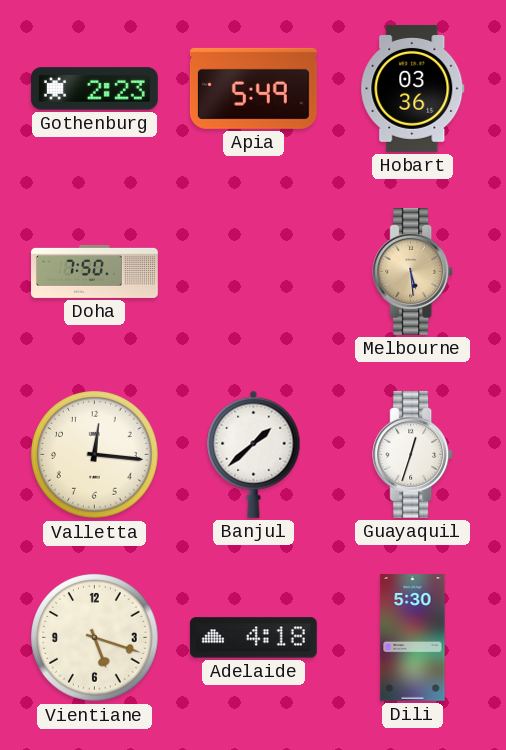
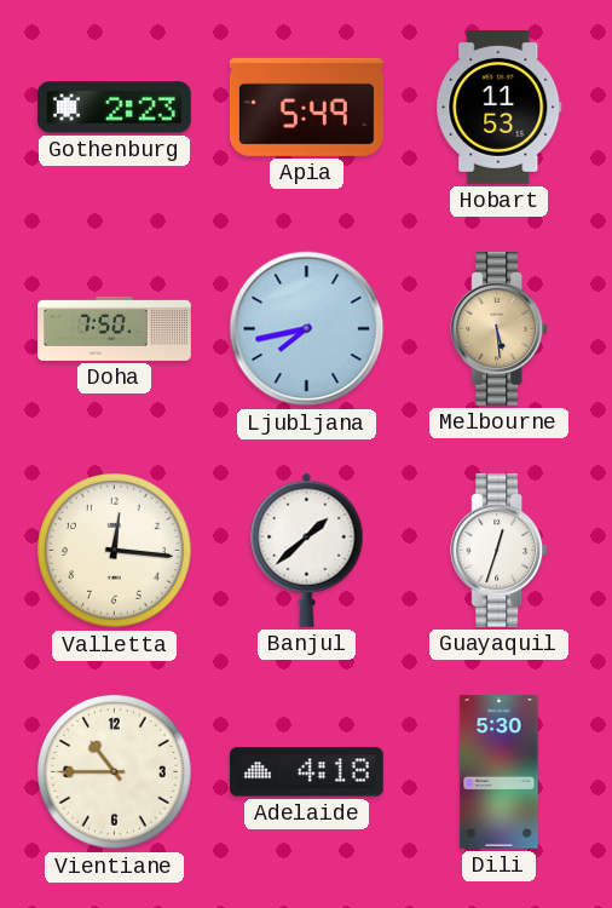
Hobart: 03:36 -> 11:53 (500, 107)
Ljubljana: none -> 7:43 (307, 329)
Vientiane: 5:18 -> 10:45 (115, 772)
